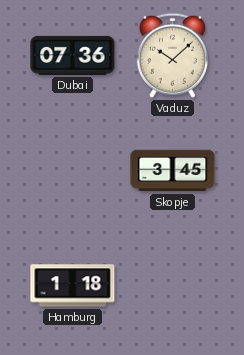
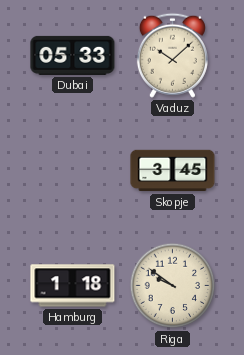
Dubai: 07:36 -> 05:33 (73, 55)
Riga: none -> 9:51 (173, 286)
